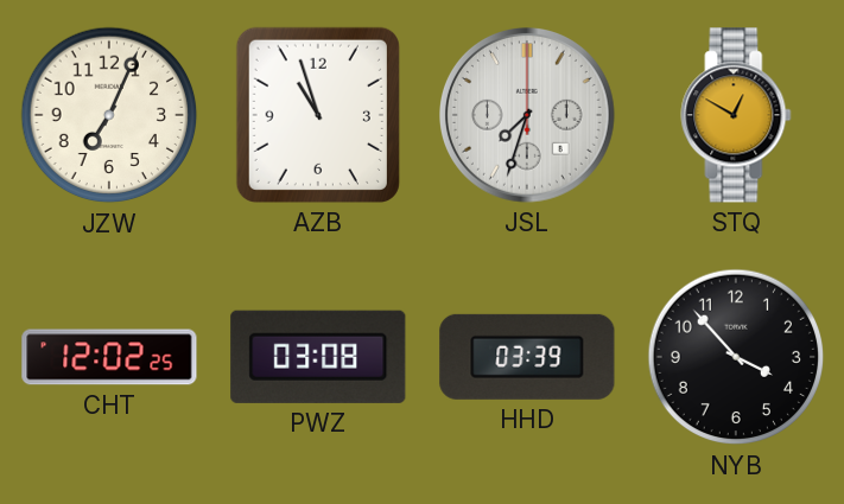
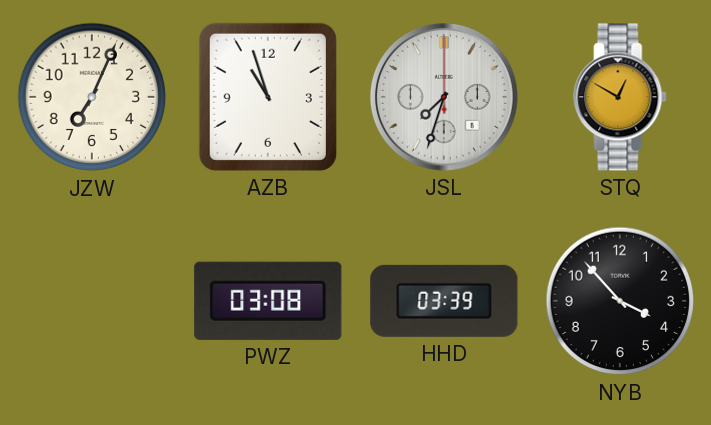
CHT: 12:02 -> none (109, 357)
